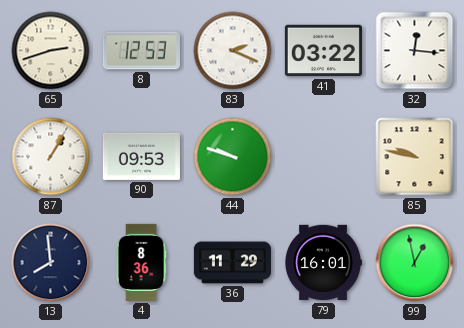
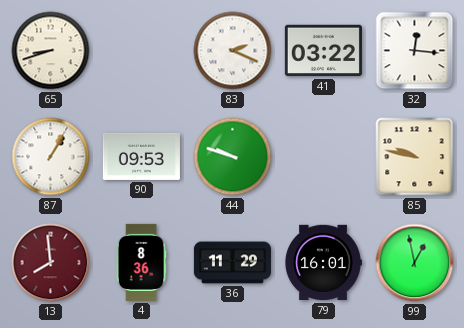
65: 2:42 -> 8:42 (51, 51)
8: 12:53 -> none (141, 51)
13 dial: navy -> burgundy (51, 263)
